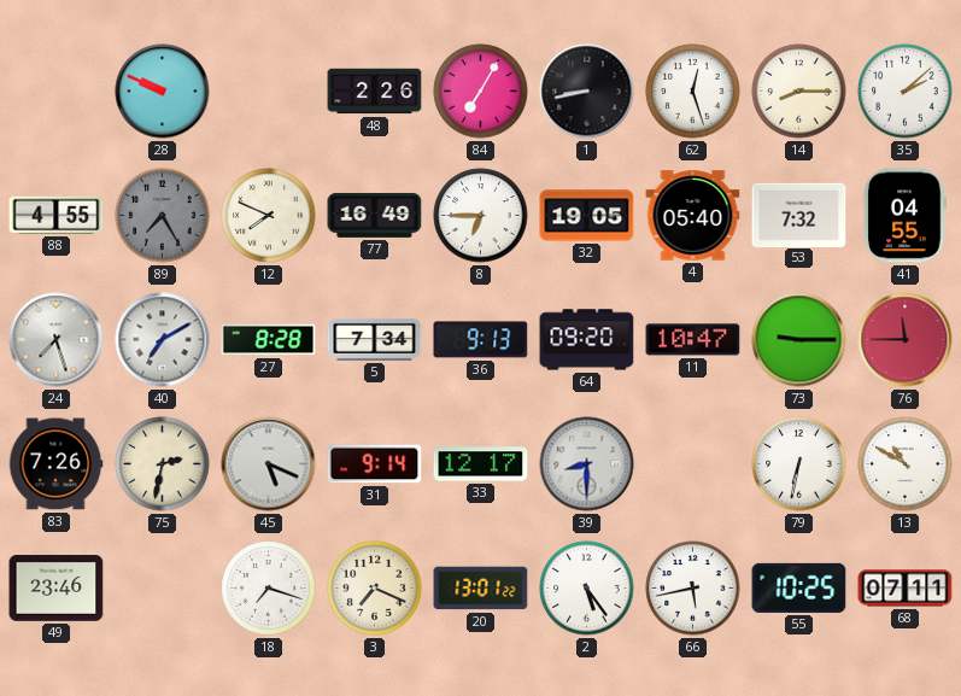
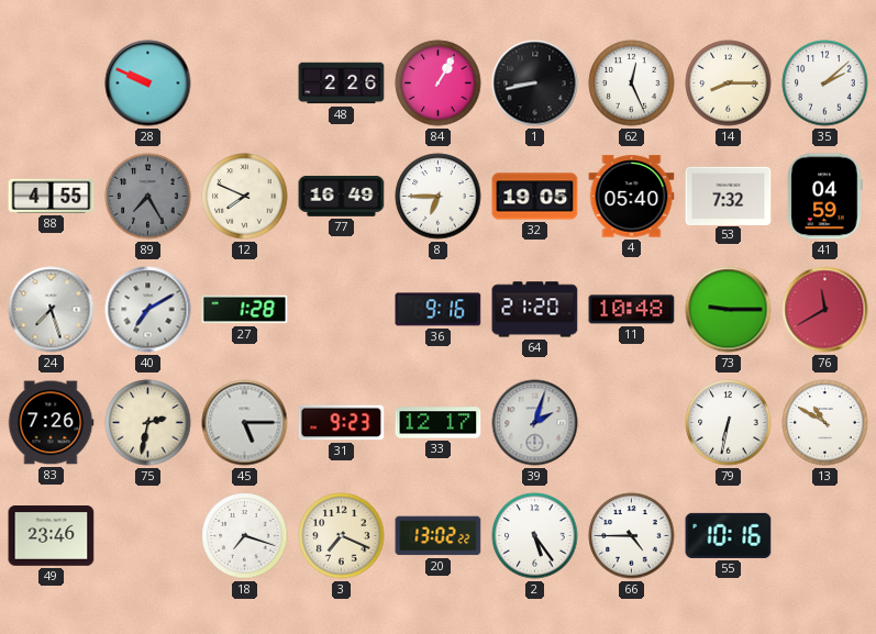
84: 7:05 -> 1:05 (439, 84)
62: 12:27 -> 12:26 (632, 84)
41: 04:55 -> 04:59 (824, 197)
27: 8:28 -> 1:28 (245, 310)
5: 7:34 -> none (375, 339)
36: 9:13 -> 9:16 (439, 310)
64: 09:20 -> 21:20 (535, 310)
11: 10:47 -> 10:48 (632, 310)
76: 11:45 -> 11:40 (825, 310)
45: 5:19 -> 5:15 (245, 423)
31: 9:14 -> 9:23 (342, 423)
39: 8:30 -> 2:03 (535, 423)
20: 13:01 -> 13:02 (439, 536)
66: 5:43 -> 4:45 (632, 536)
55: 10:25 -> 10:16 (729, 535)
68: 07:11 -> none (906, 589)
